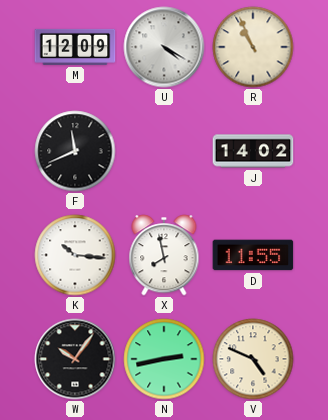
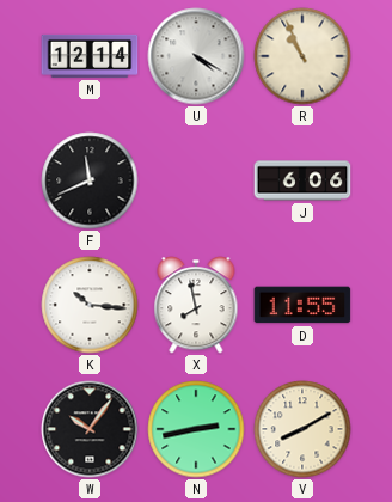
M: 12:09 -> 12:14 (90, 56)
J: 14:02 -> 6:06 (302, 180)
V: 4:49 -> 8:10 (302, 429)
